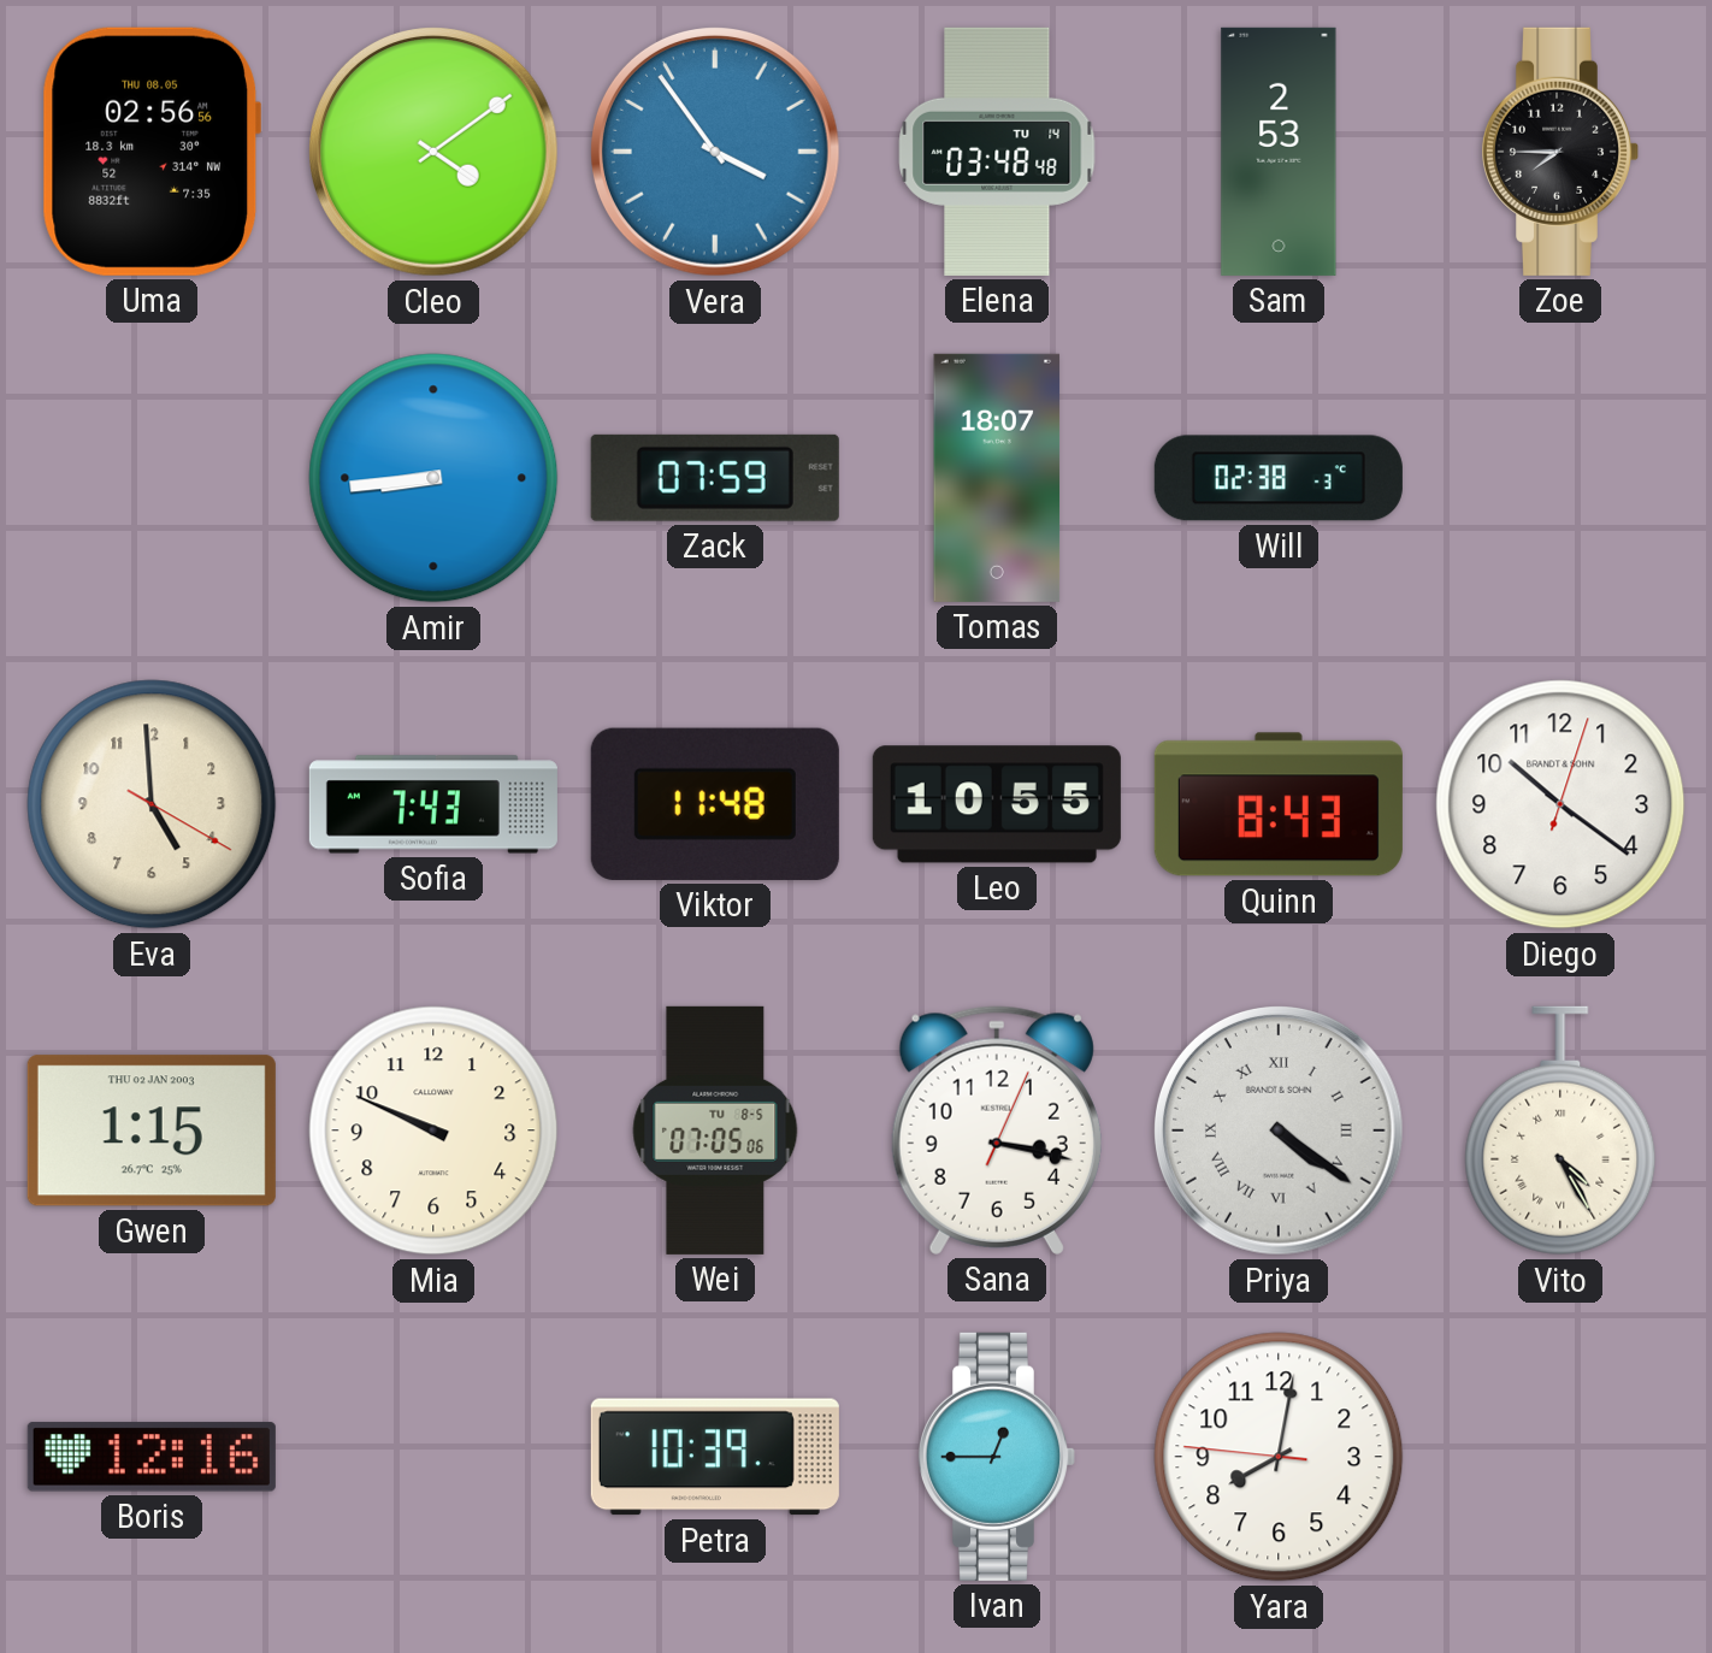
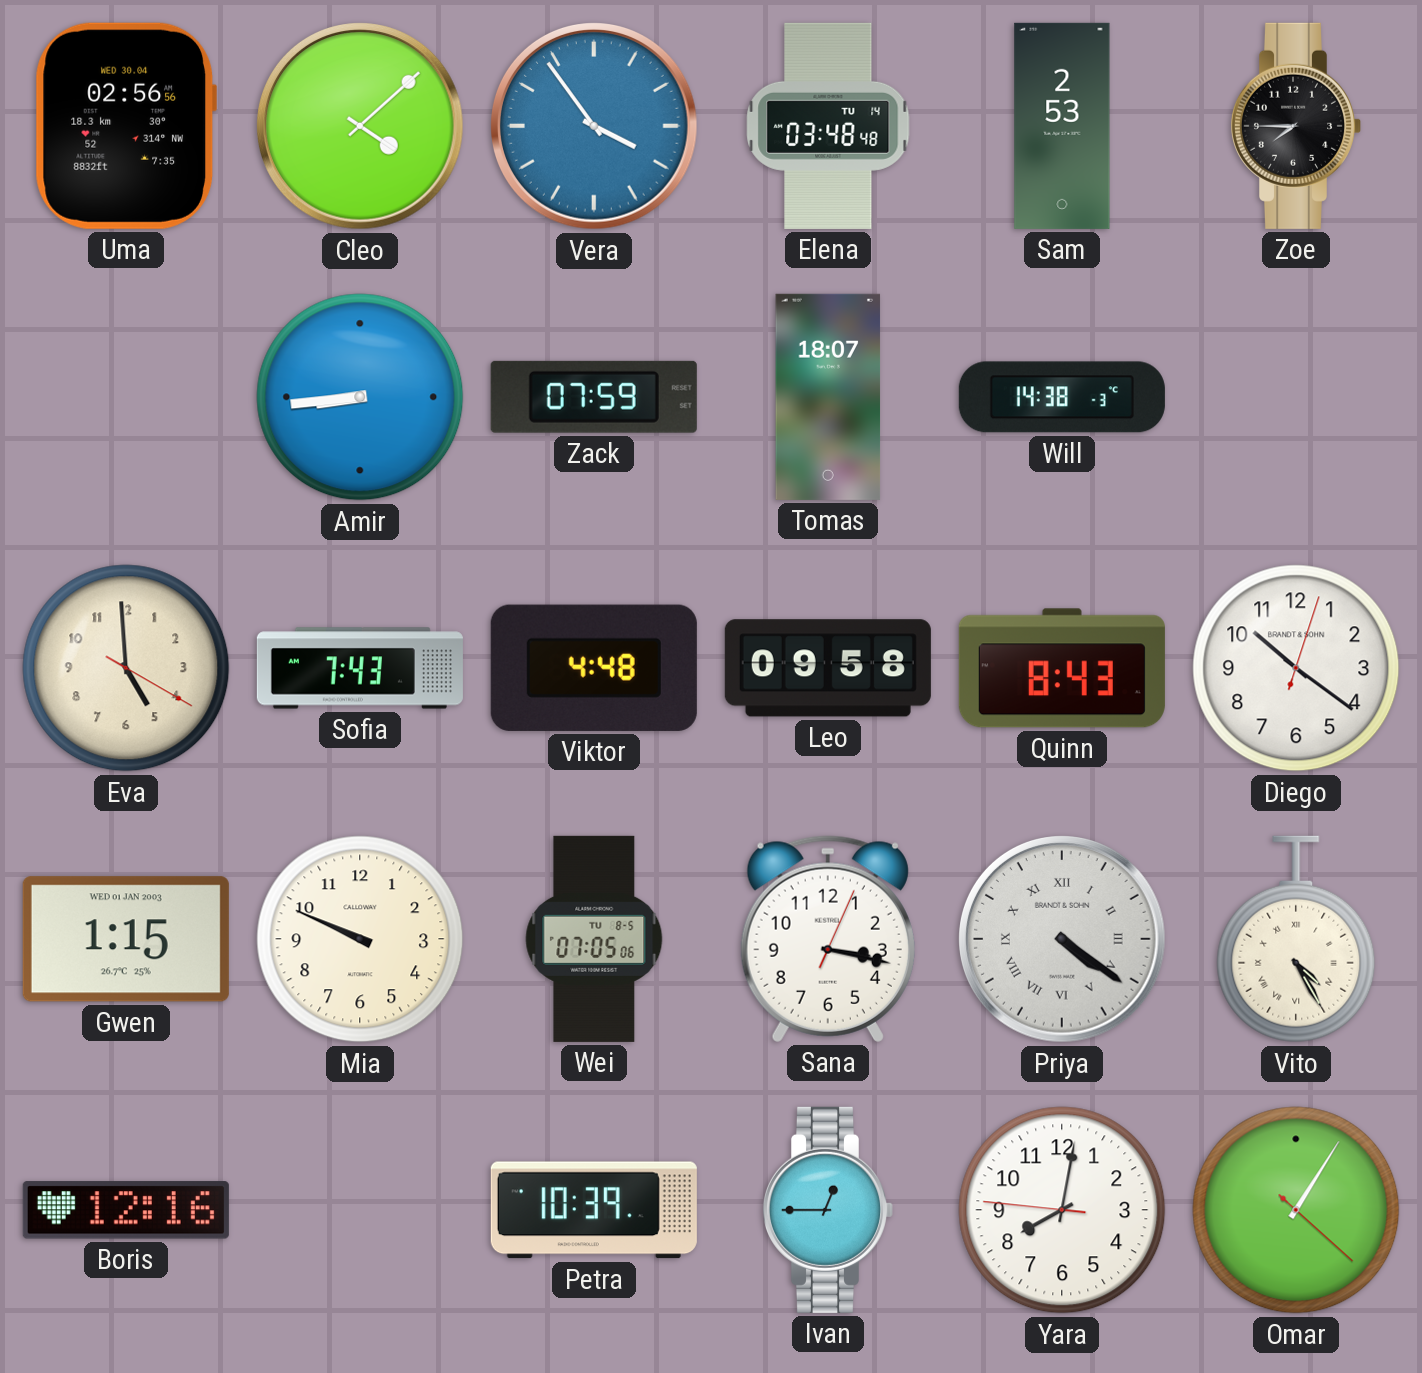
Uma date: THU 08.05 -> WED 30.04 (126, 126)
Cleo: 4:09 -> 4:08 (361, 127)
Will: 02:38 -> 14:38 (1062, 397)
Viktor: 11:48 -> 4:48 (594, 668)
Leo: 10:55 -> 09:58 (828, 668)
Gwen date: THU 02 JAN 2003 -> WED 01 JAN 2003 (126, 939)
Omar: none -> 1:05 (1296, 1210)
